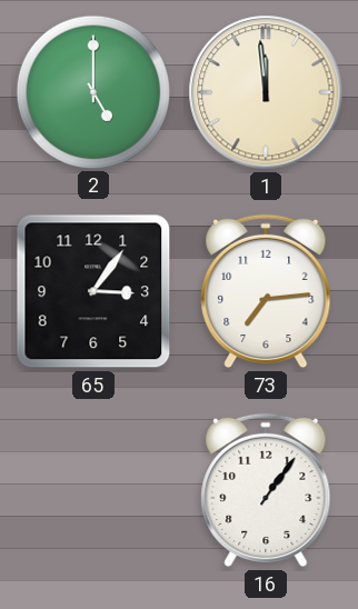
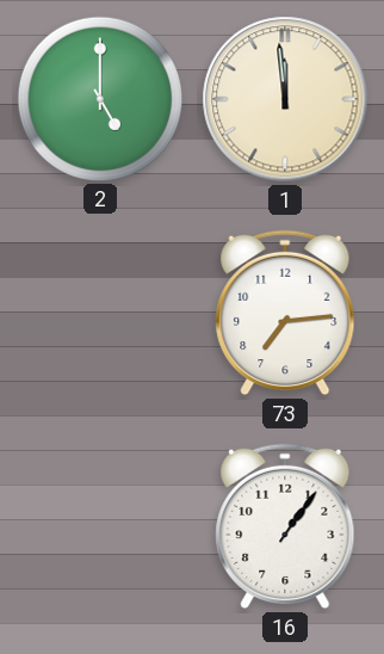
65: 3:06 -> none (93, 291)
